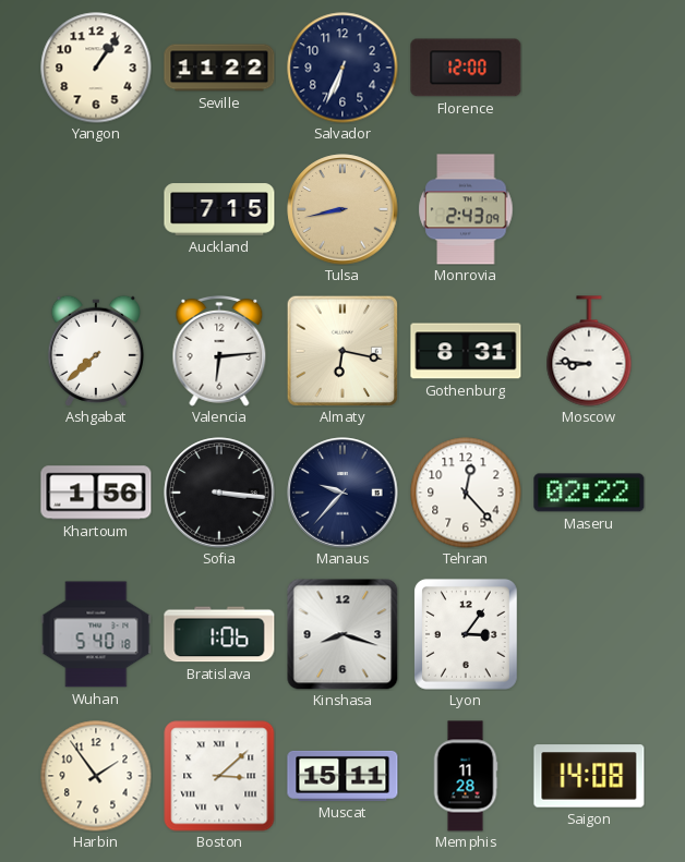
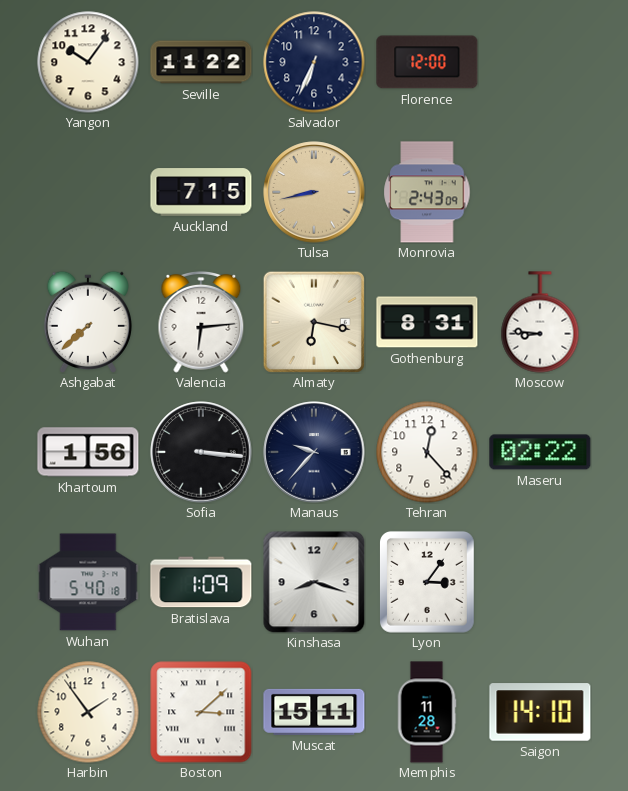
Yangon: 1:06 -> 10:06 (88, 62)
Bratislava: 1:06 -> 1:09 (201, 582)
Saigon: 14:08 -> 14:10 (540, 712)
